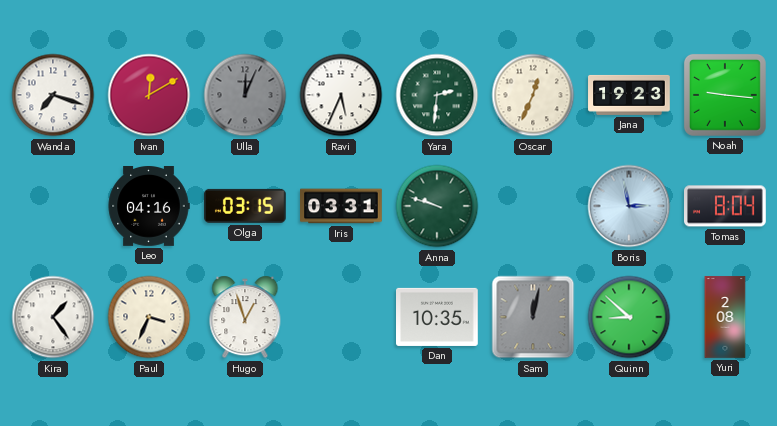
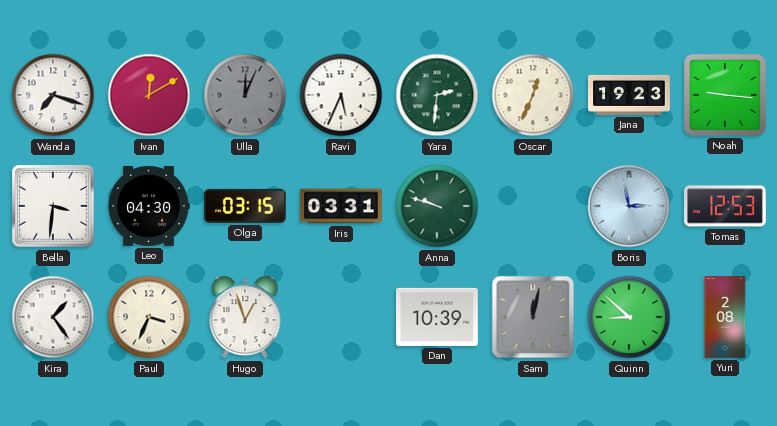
Bella: none -> 3:31 (53, 206)
Leo: 04:16 -> 04:30 (149, 207)
Tomas: 8:04 -> 12:53 (725, 206)
Dan: 10:35 -> 10:39 (438, 317)
